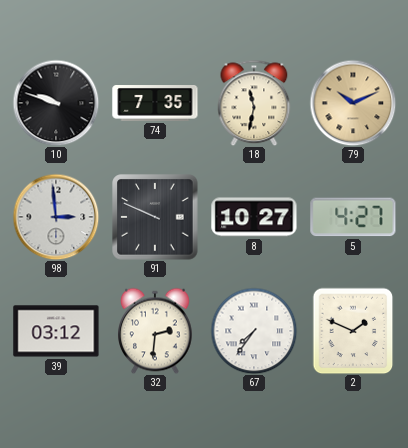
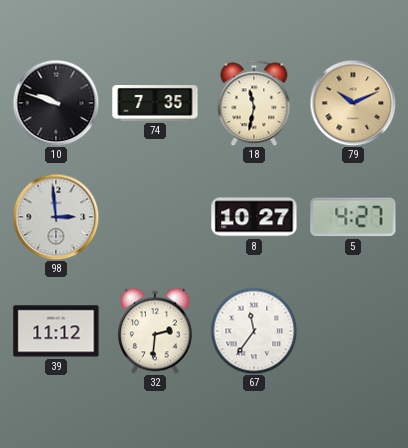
91: 9:49 -> none (155, 217)
39: 03:12 -> 11:12 (56, 331)
67: 7:36 -> 11:36 (254, 331)
2: 1:49 -> none (353, 331)
